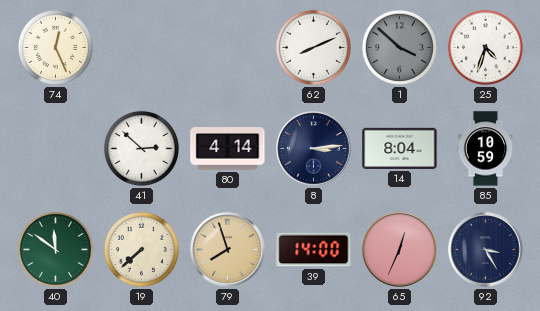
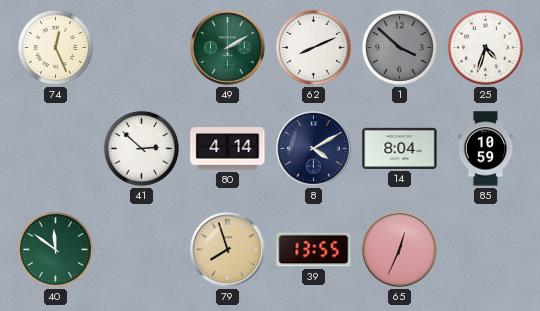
49: none -> 2:10 (228, 48)
8: 3:14 -> 4:10 (314, 149)
19: 7:38 -> none (141, 249)
39: 14:00 -> 13:55 (314, 250)
92: 3:25 -> none (486, 250)
